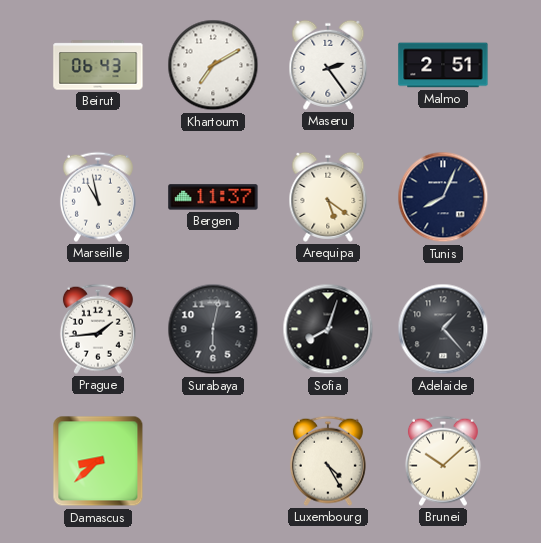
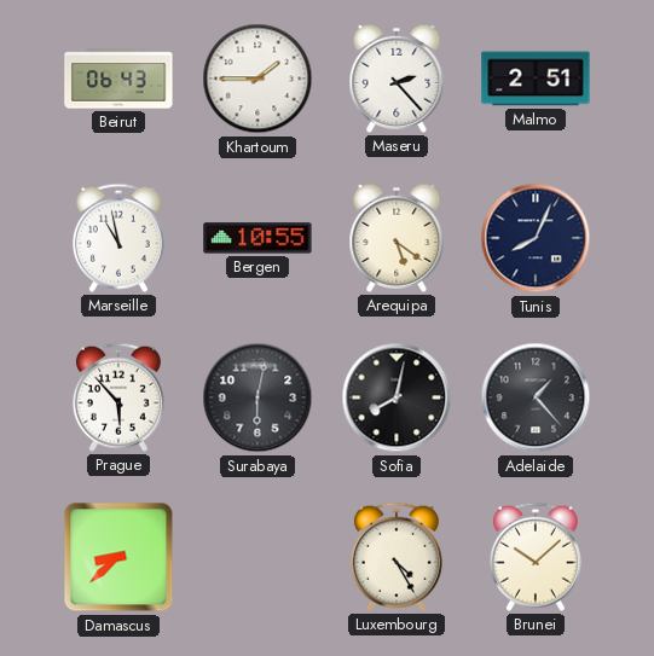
Khartoum: 7:10 -> 1:45 (257, 79)
Maseru: 2:24 -> 2:23 (397, 79)
Bergen: 11:37 -> 10:55 (257, 238)
Prague: 1:44 -> 5:53 (118, 397)
Sofia: 8:03 -> 8:02 (397, 397)
